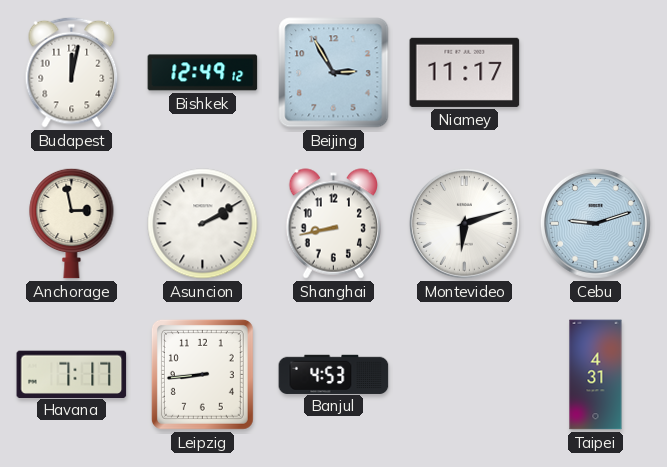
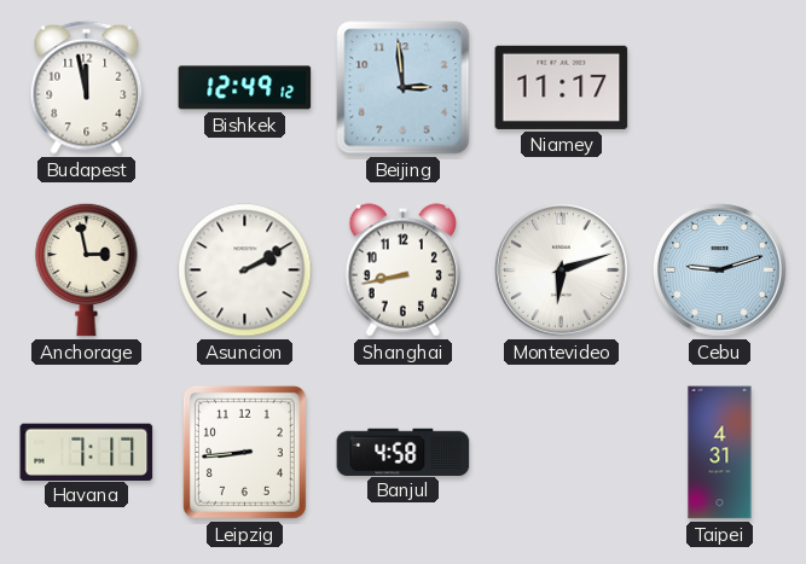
Budapest: 12:02 -> 11:58 (87, 87)
Beijing: 2:55 -> 2:59 (404, 88)
Banjul: 4:53 -> 4:58 (404, 452)
